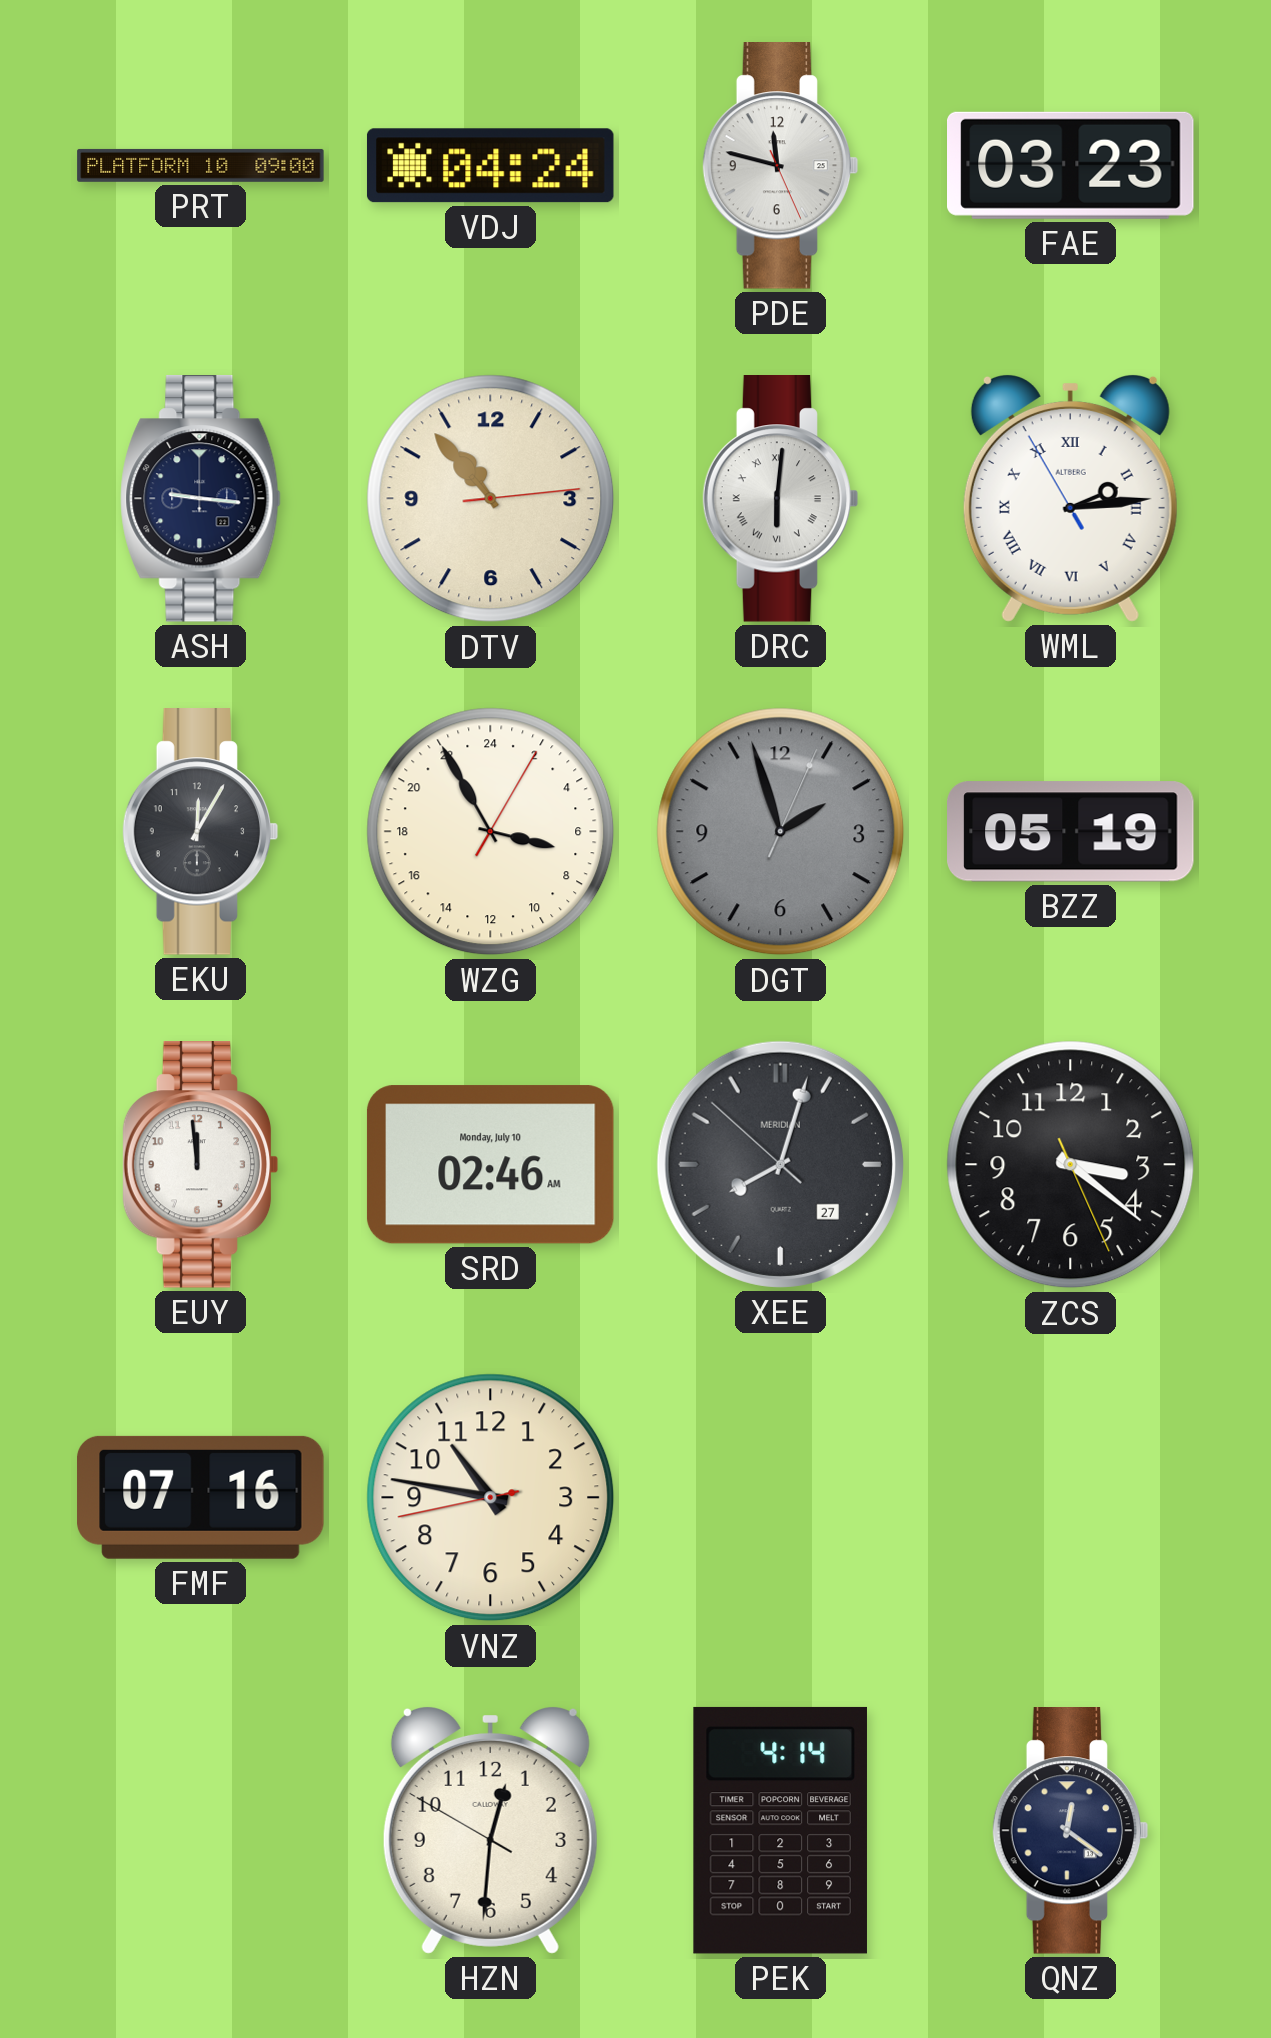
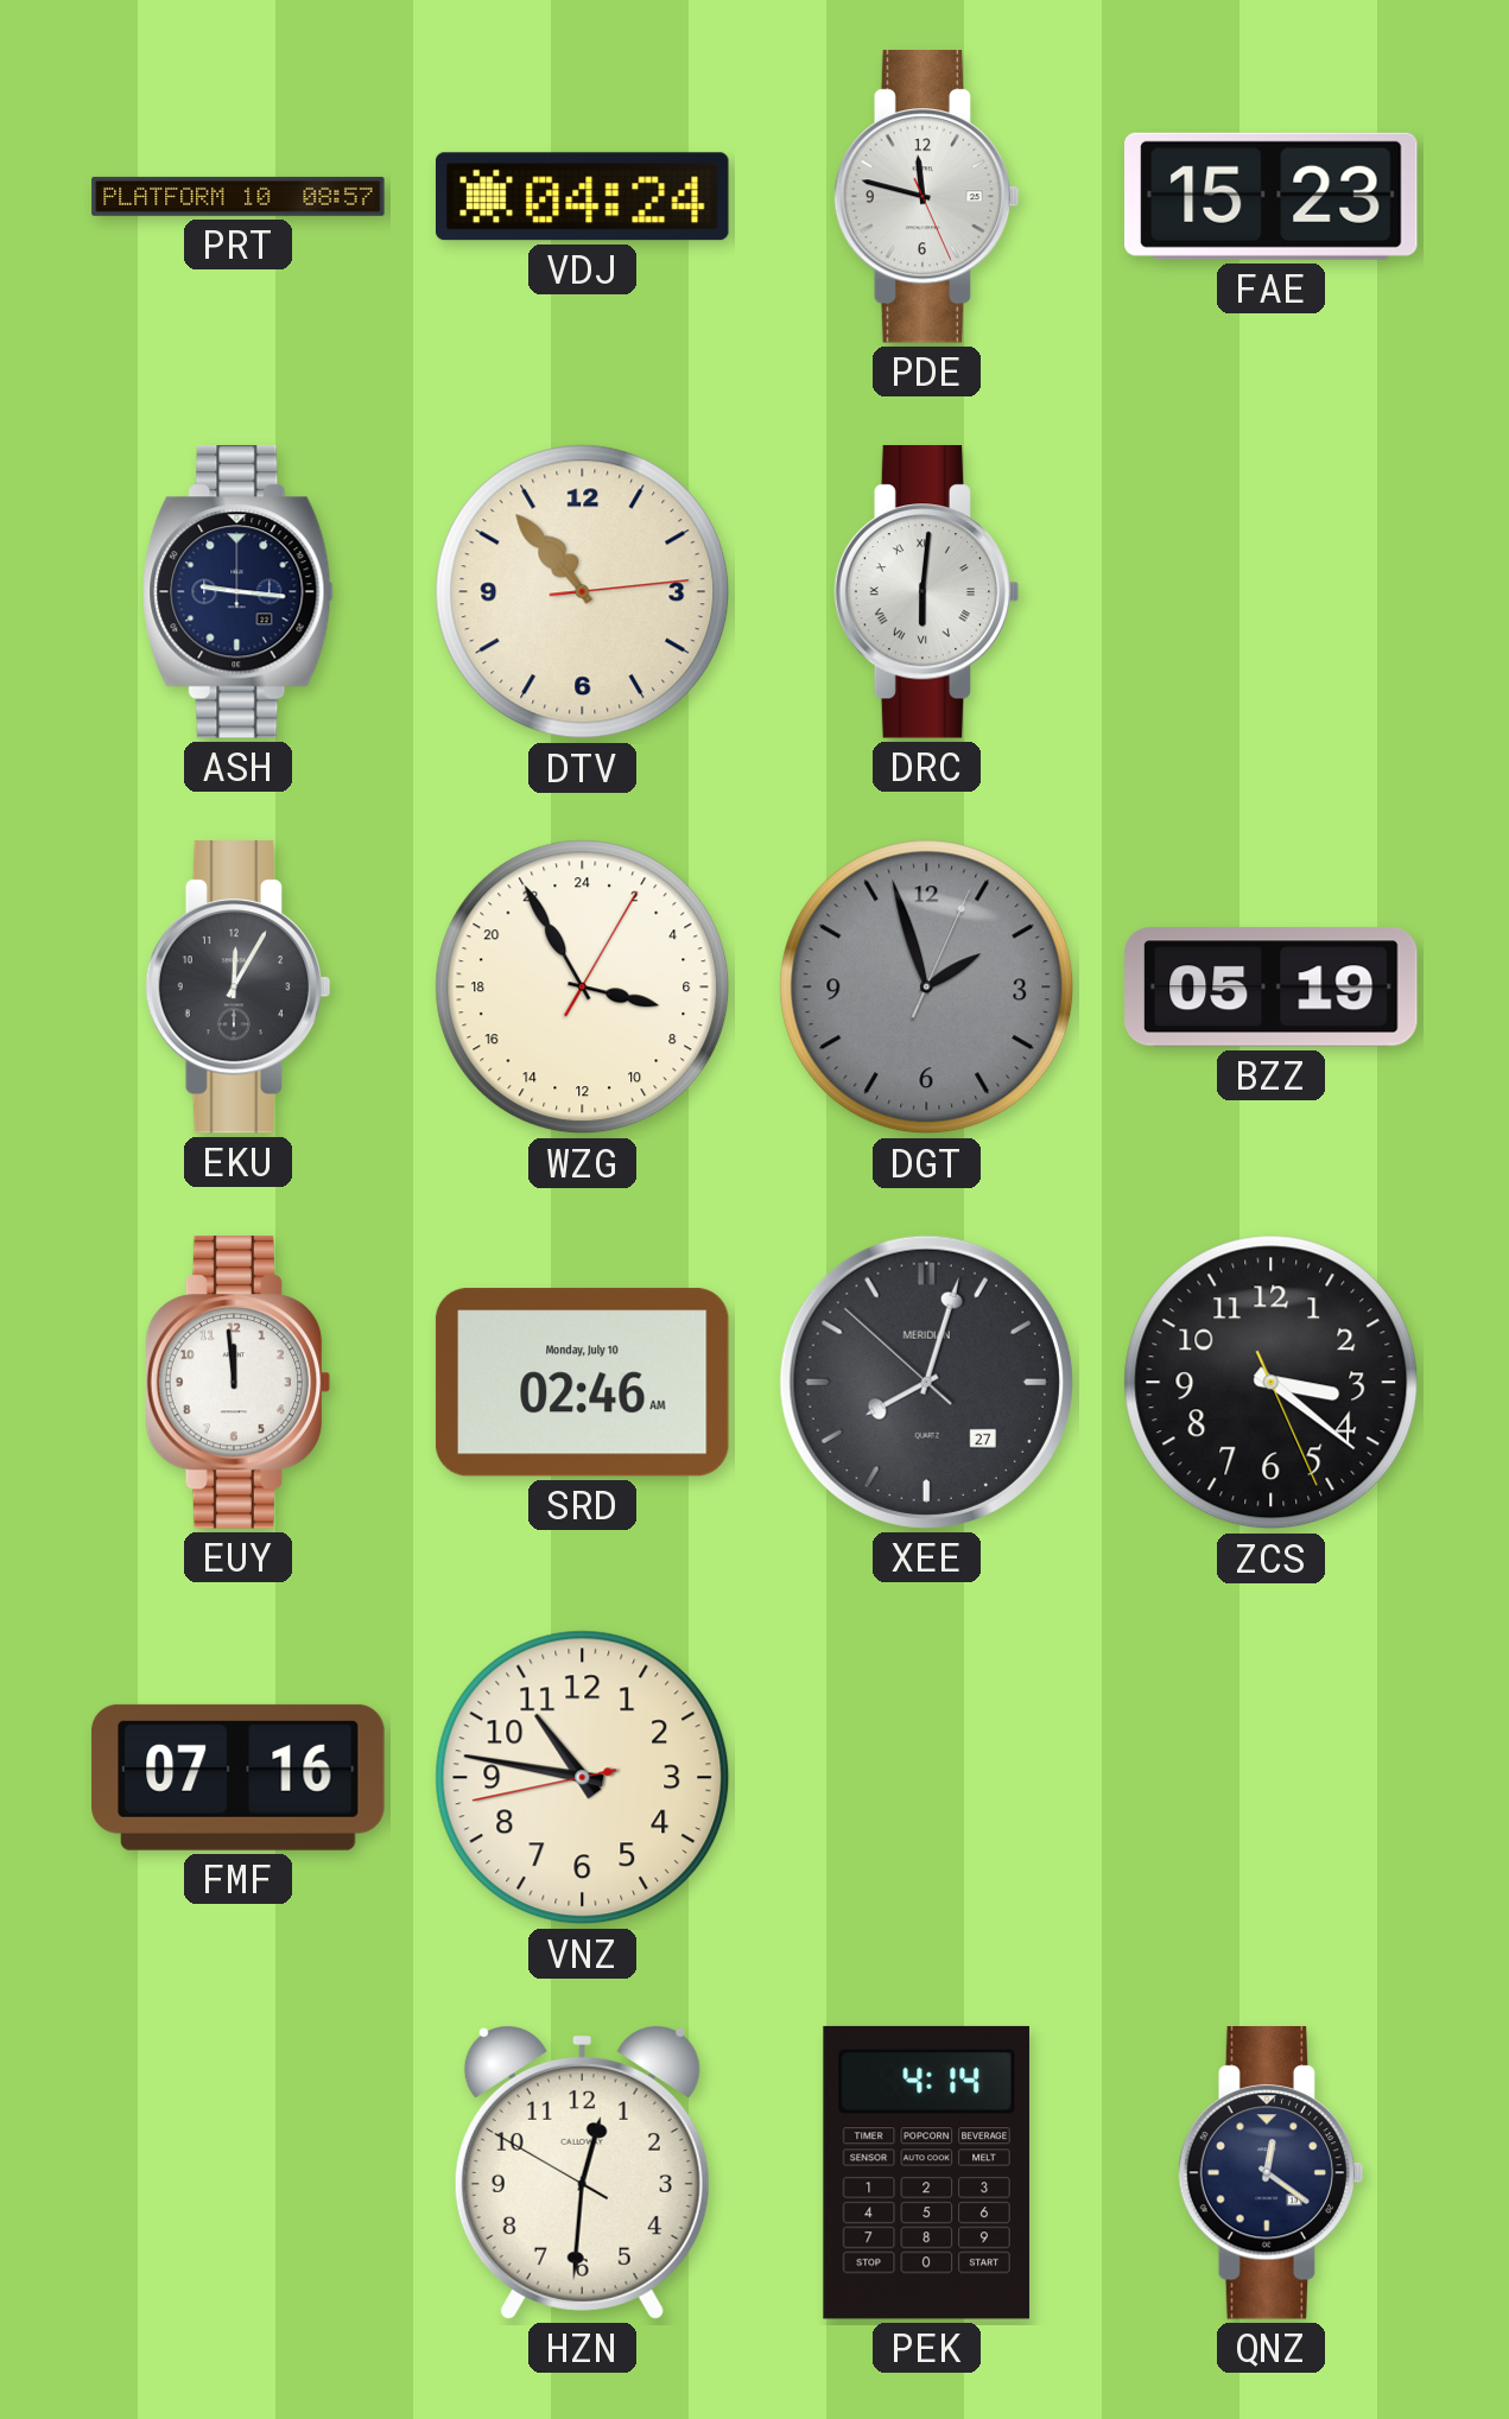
PRT: 09:00 -> 08:57 (239, 196)
FAE: 03:23 -> 15:23 (1272, 196)
WML: 2:13 -> none (1070, 499)
